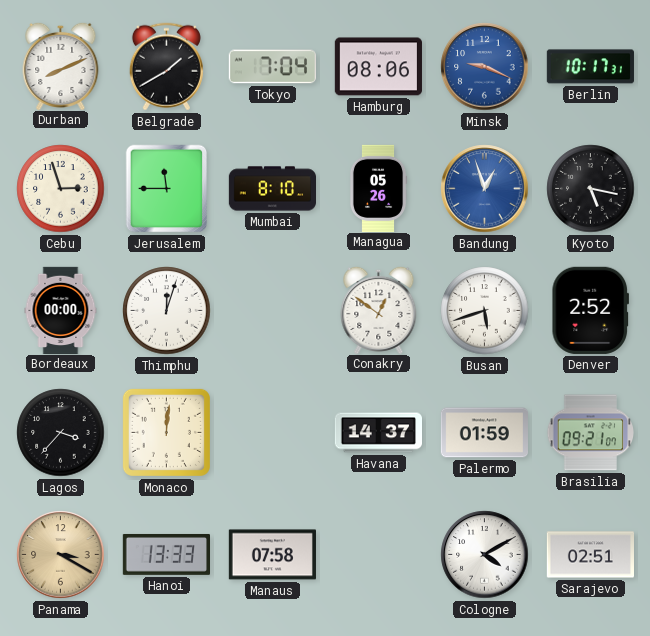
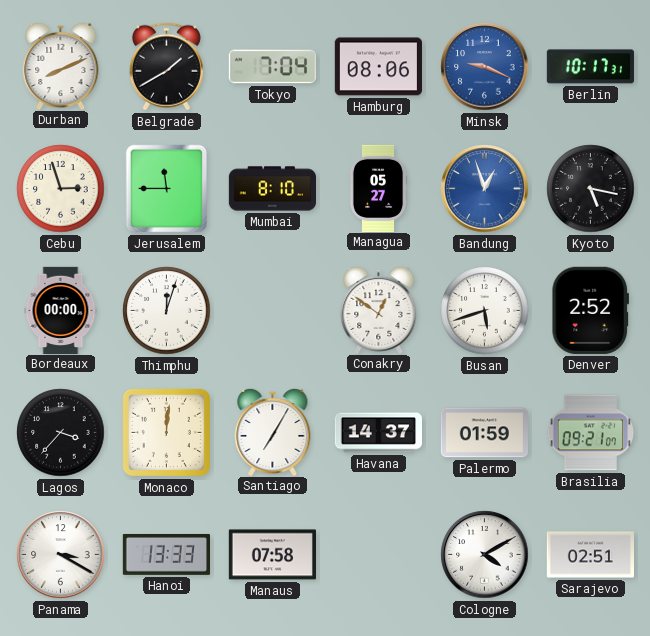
Managua: 05:26 -> 05:27 (378, 188)
Santiago: none -> 7:05 (273, 431)
Panama dial: champagne -> white (61, 555)
